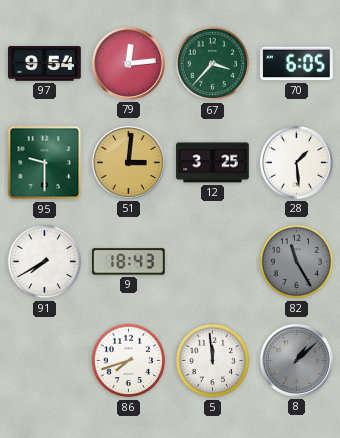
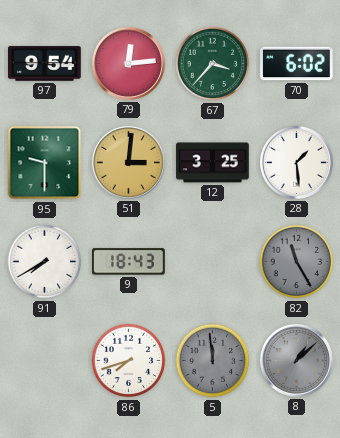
70: 6:05 -> 6:02 (297, 64)
5 dial: white -> grey (213, 361)
